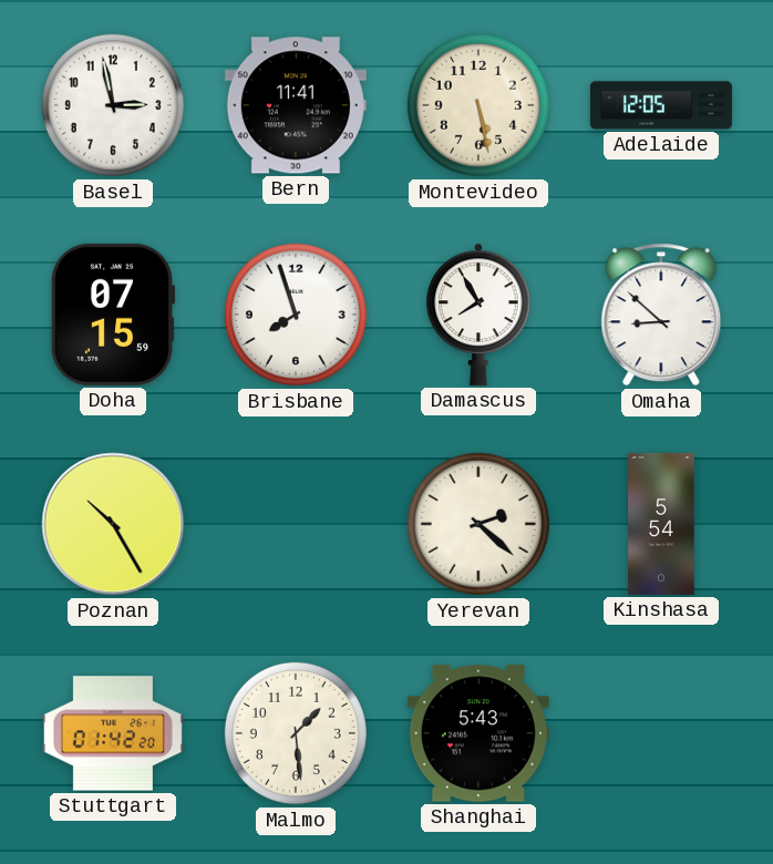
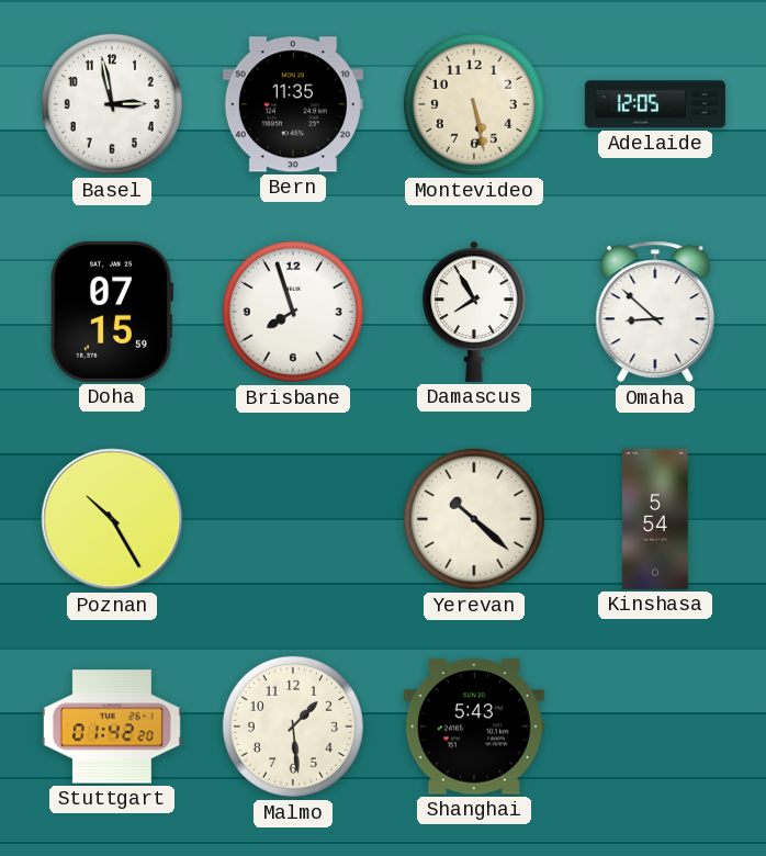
Bern: 11:41 -> 11:35 (293, 104)
Yerevan: 2:22 -> 10:22 (474, 519)
